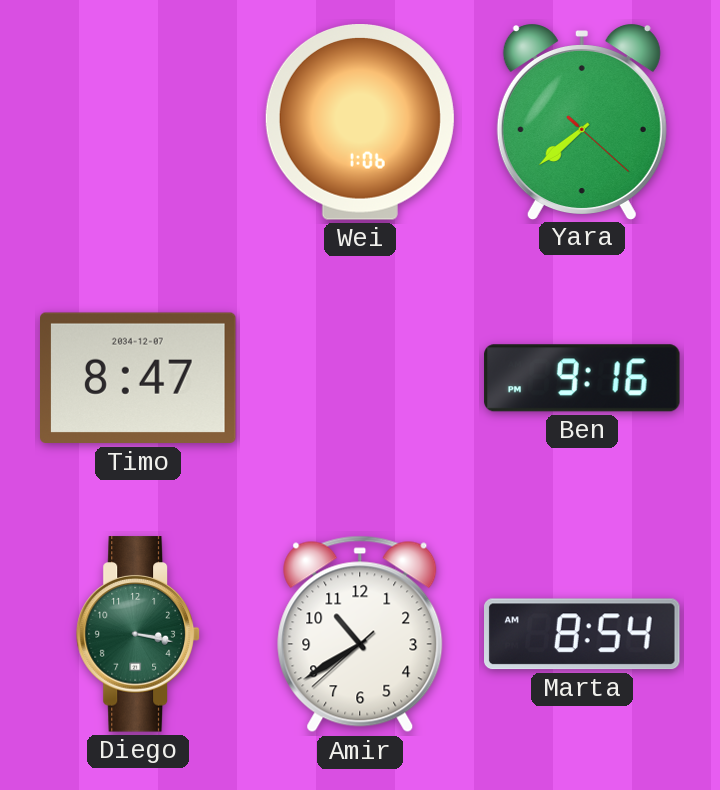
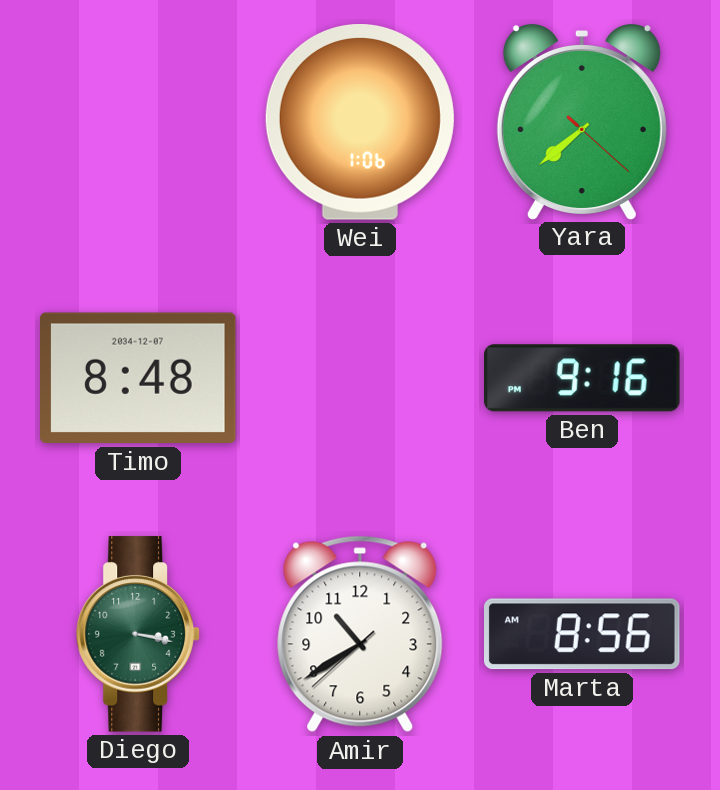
Timo: 8:47 -> 8:48 (139, 378)
Marta: 8:54 -> 8:56 (583, 634)
